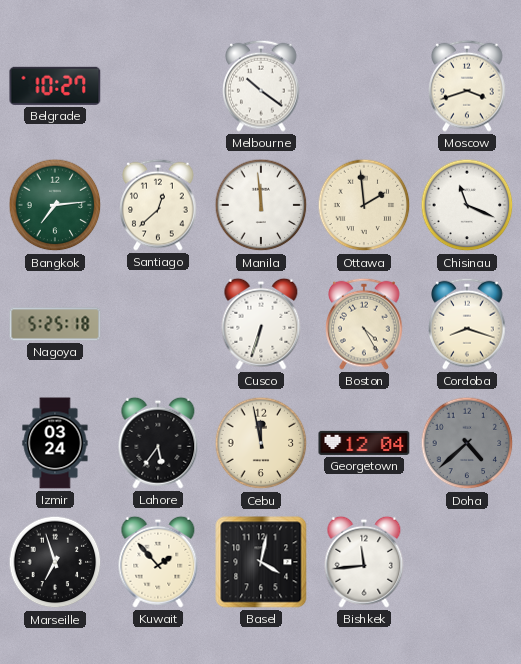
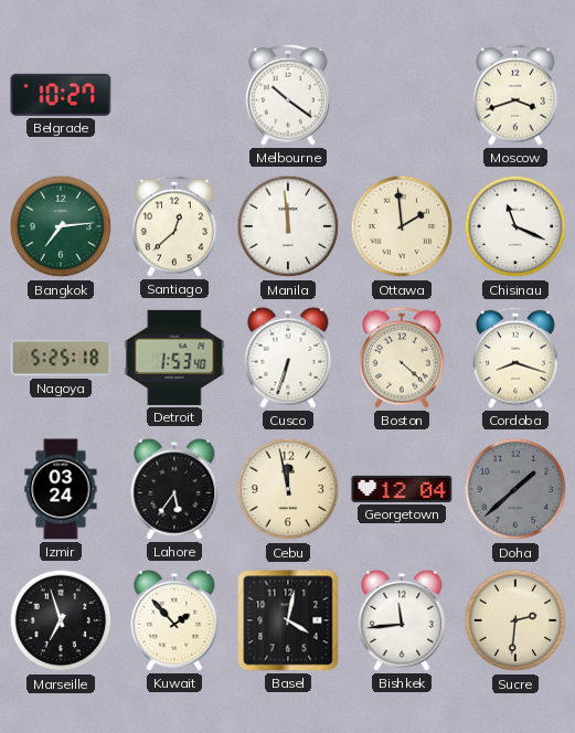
Detroit: none -> 1:53 (174, 358)
Boston: 4:25 -> 4:22 (402, 358)
Doha: 4:38 -> 1:38 (515, 489)
Sucre: none -> 2:31 (515, 620)
